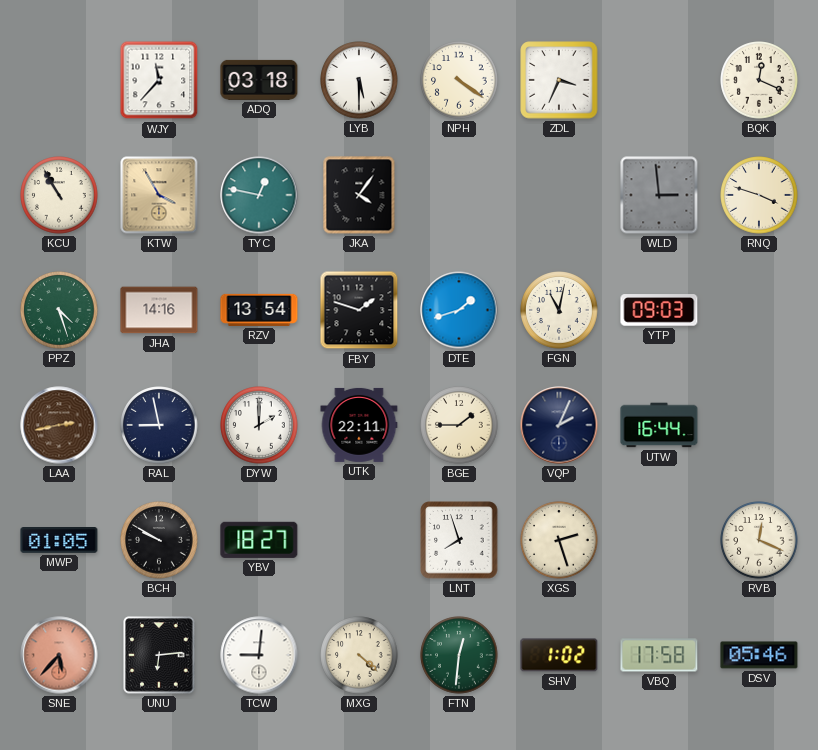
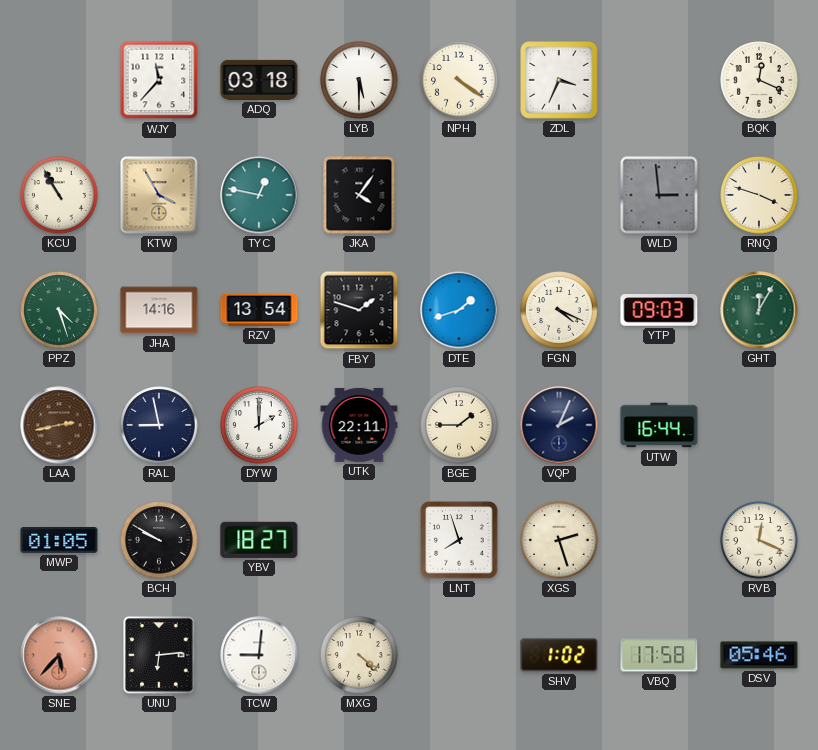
FGN: 11:02 -> 4:19 (559, 310)
GHT: none -> 12:05 (759, 310)
FTN: 12:31 -> none (459, 655)
